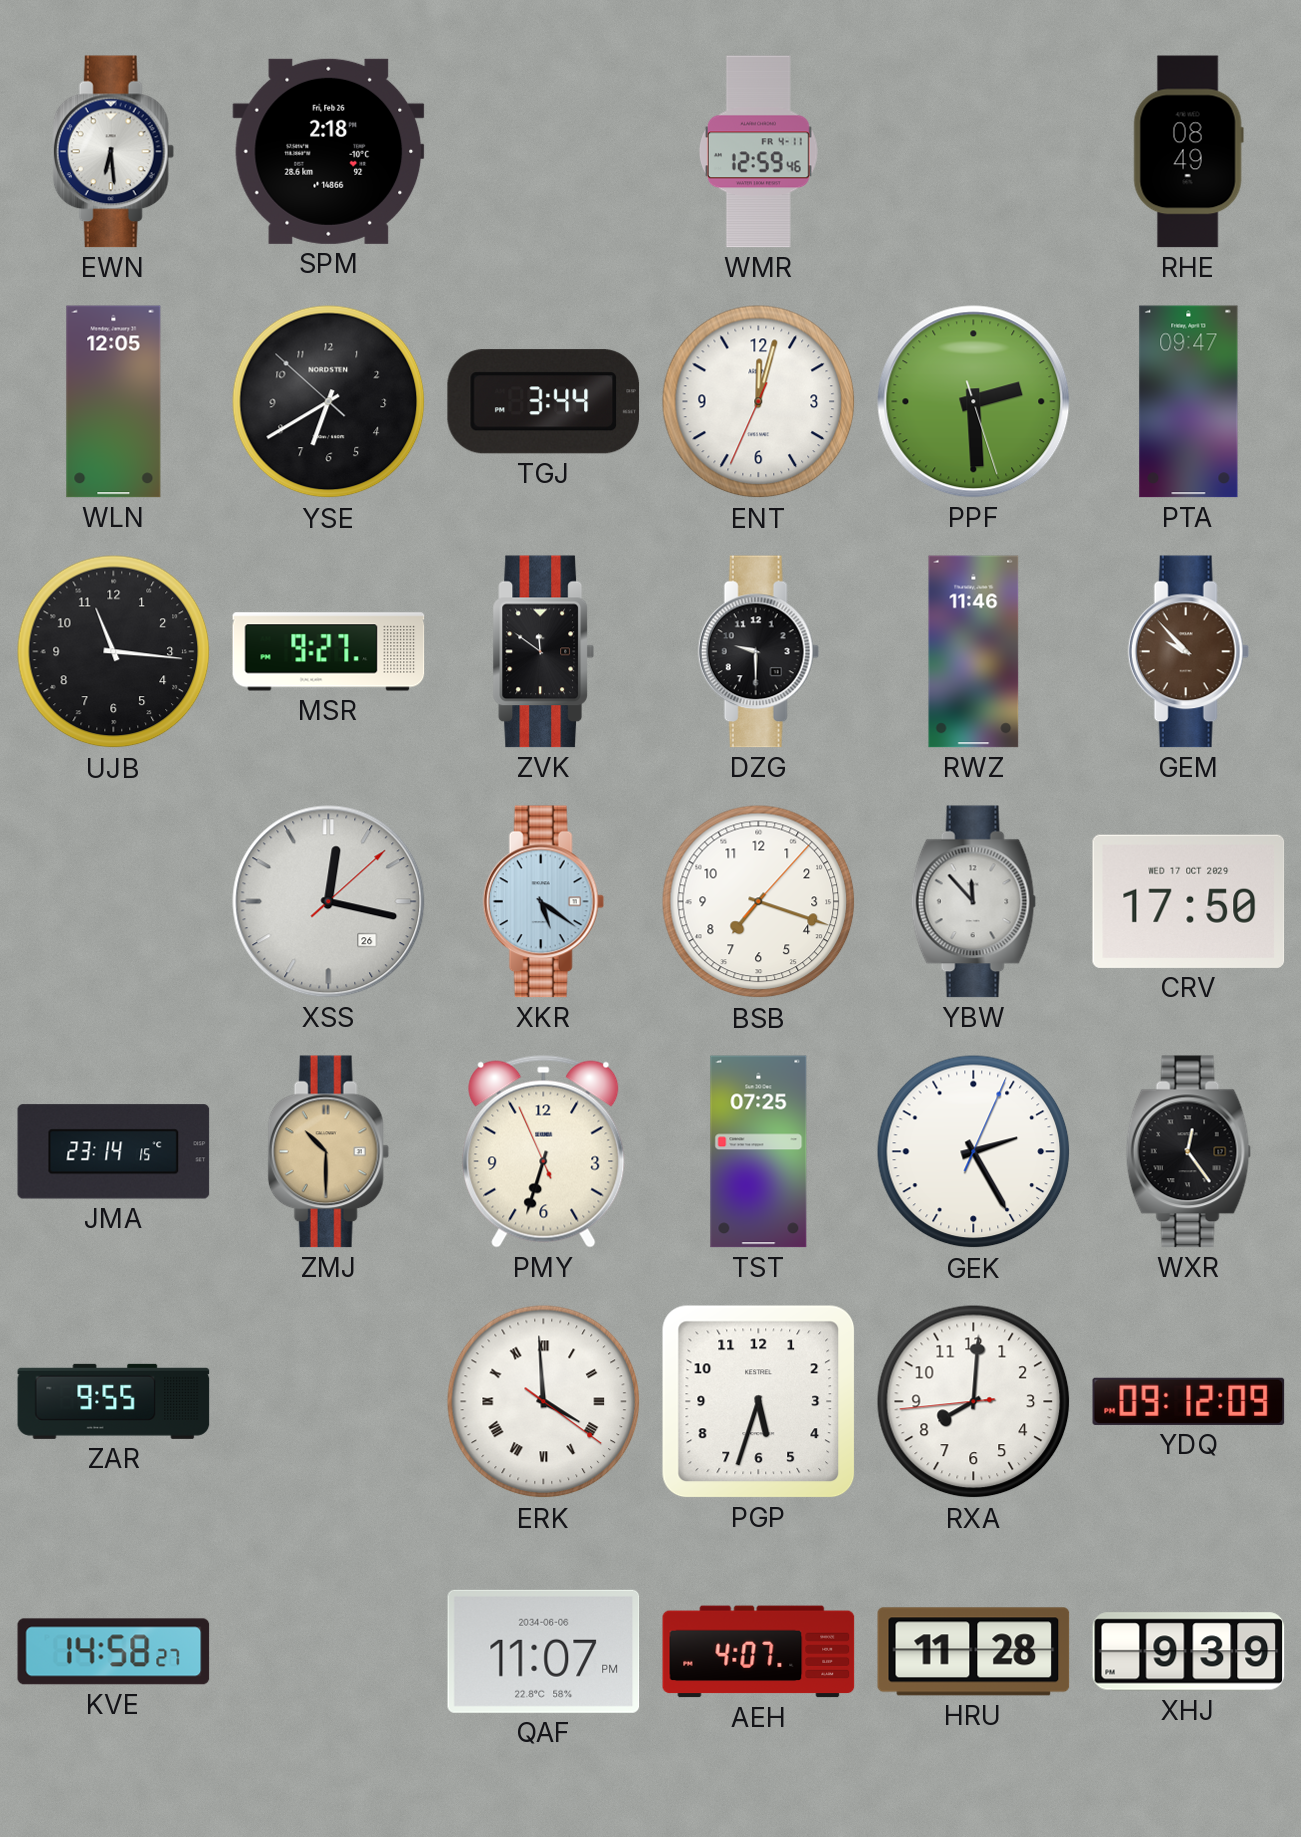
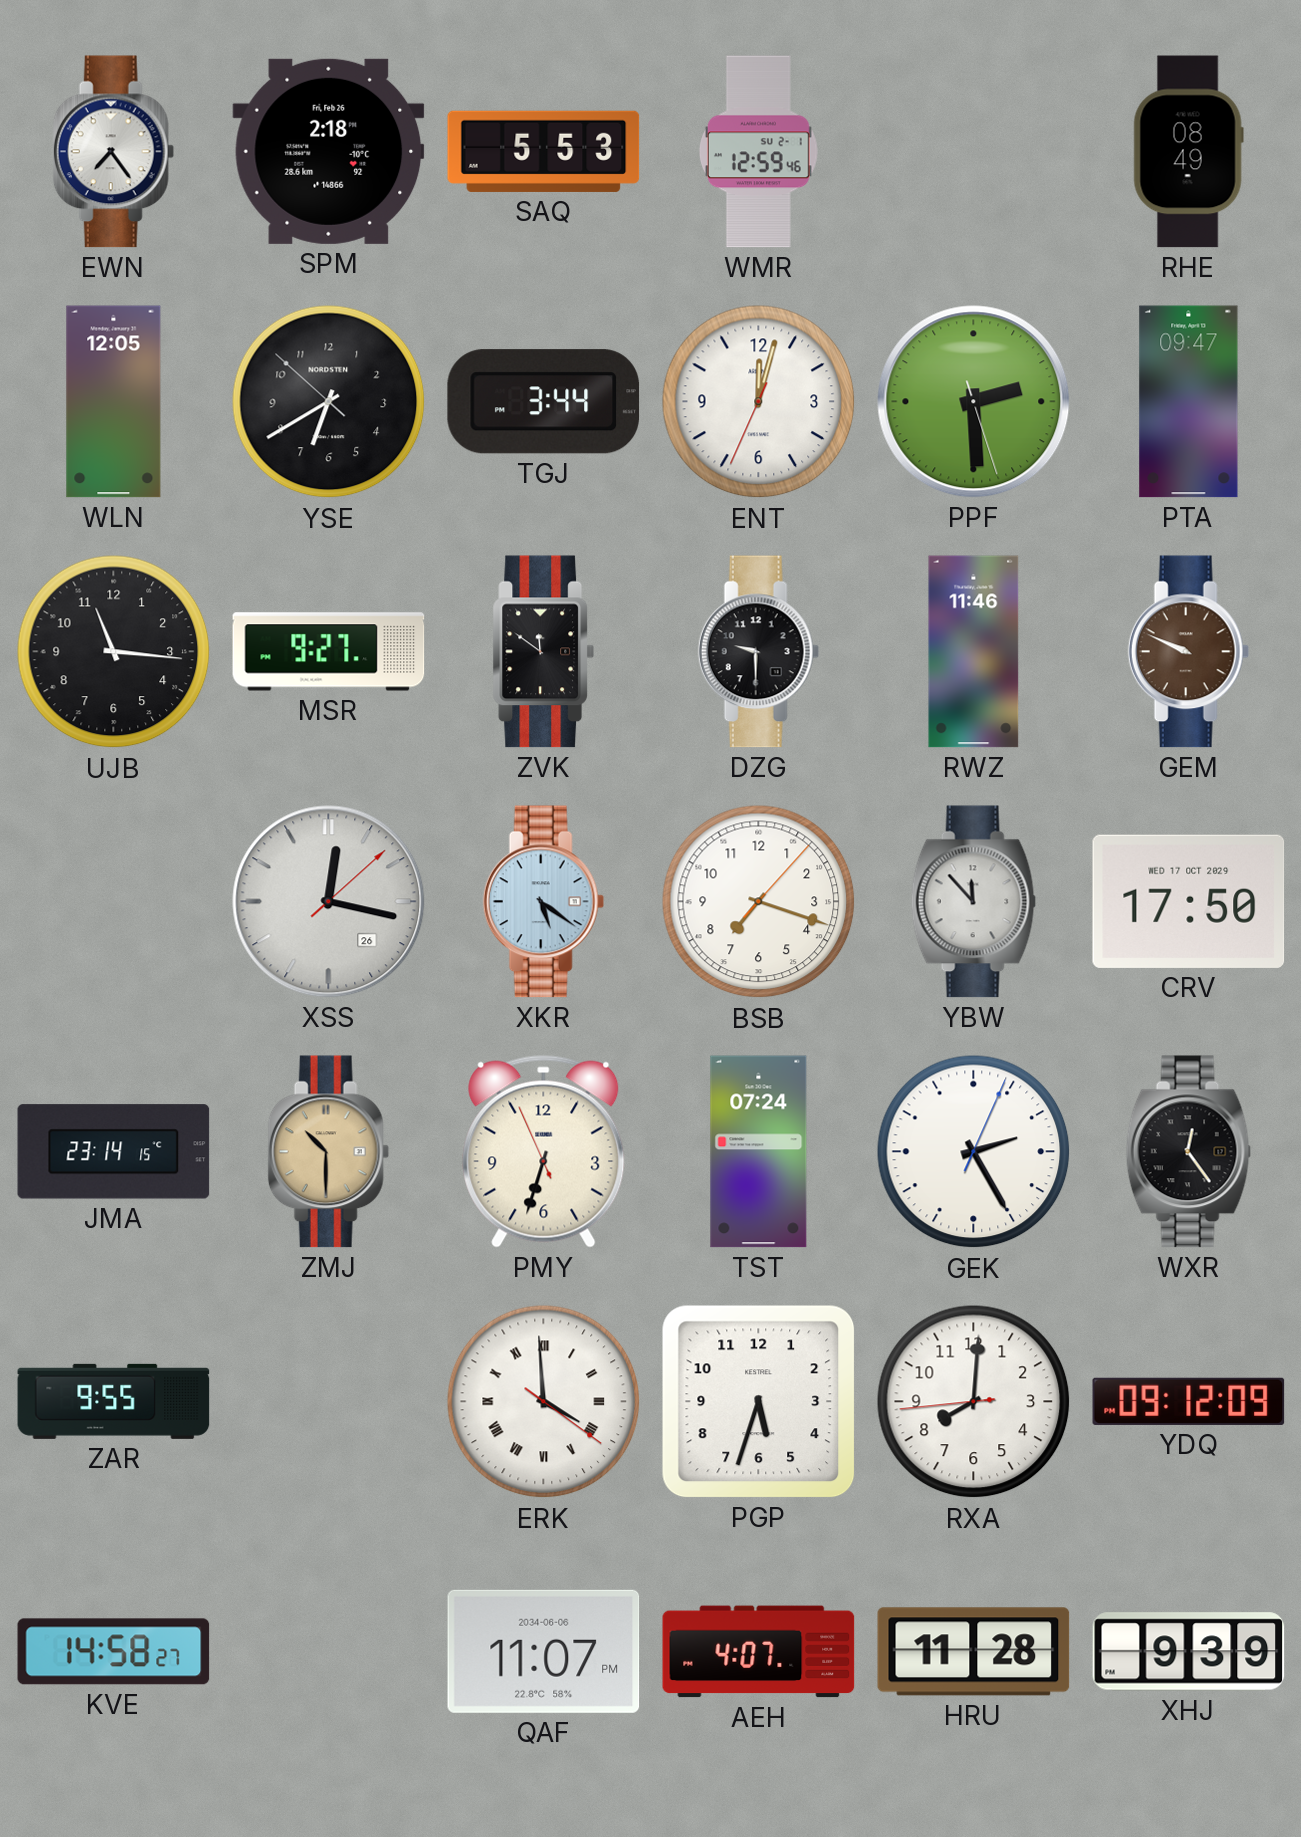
EWN: 6:29 -> 7:24 (113, 152)
SAQ: none -> 5:53 (544, 151)
WMR date: FR 4-11 -> SU 2-1 (758, 152)
GEM: 9:53 -> 9:49 (1188, 652)
TST: 07:25 -> 07:24 (759, 1152)
